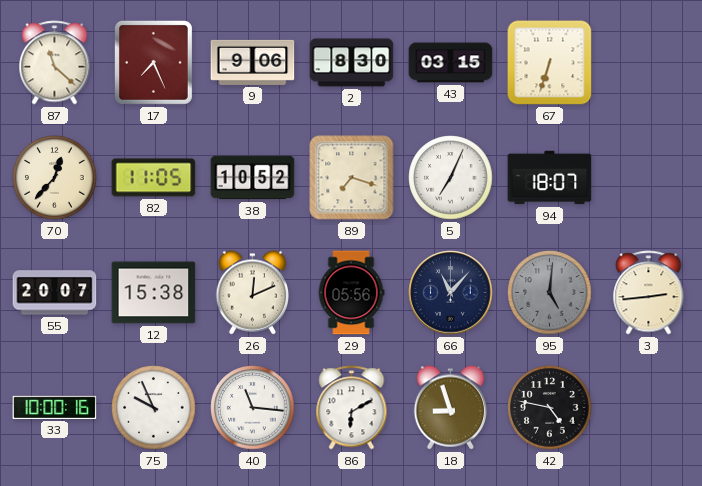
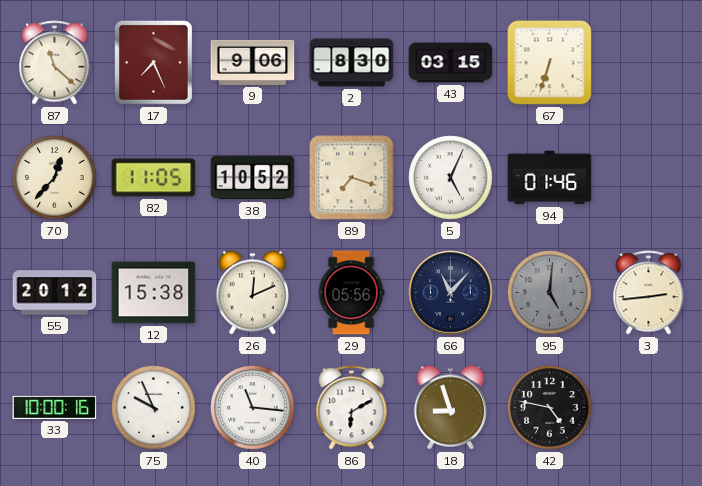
5: 7:04 -> 5:04 (451, 178)
94: 18:07 -> 01:46 (550, 178)
55: 20:07 -> 20:12 (55, 293)
